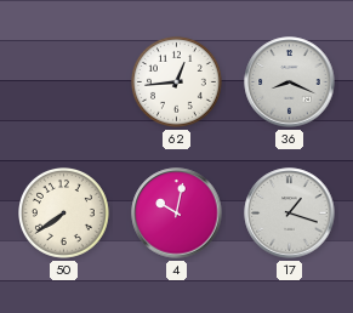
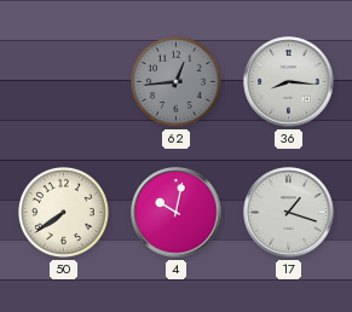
62 dial: white -> grey (177, 82)
36: 8:19 -> 8:16 (289, 82)
